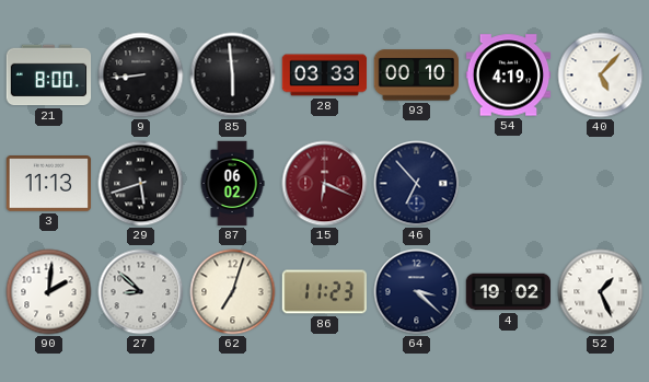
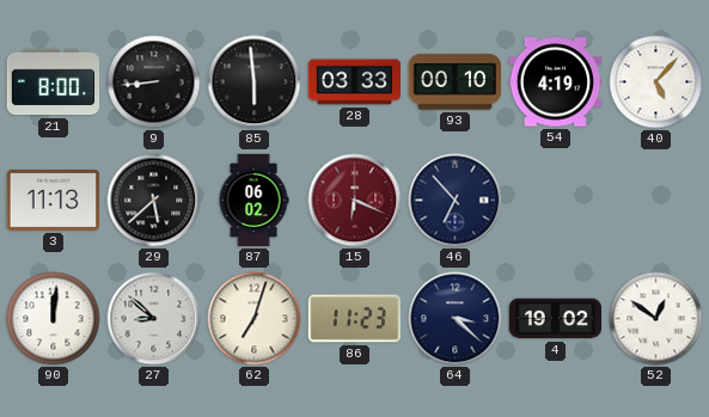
29: 5:42 -> 5:38 (154, 201)
90: 2:01 -> 12:01 (54, 319)
52: 1:26 -> 12:51 (656, 319)
